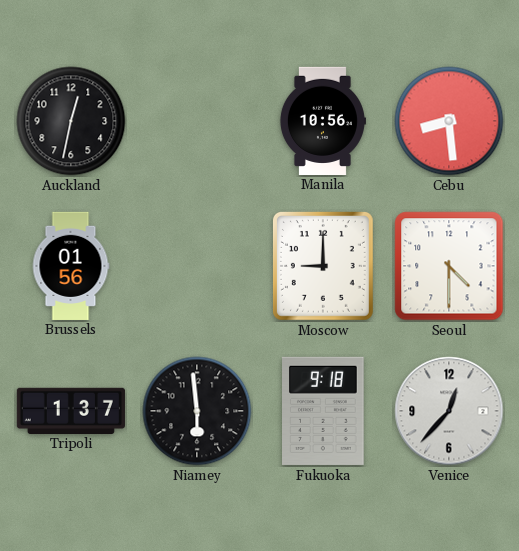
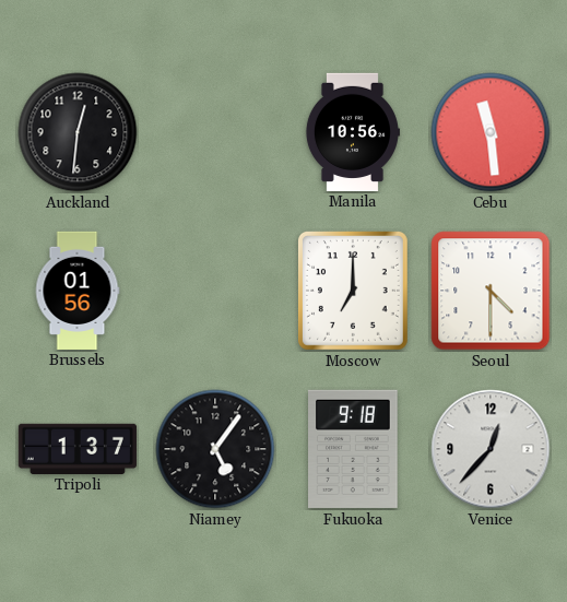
Auckland: 12:32 -> 12:31 (78, 132)
Cebu: 8:29 -> 11:29 (491, 132)
Moscow: 9:00 -> 7:00 (353, 291)
Niamey: 5:59 -> 5:06 (215, 449)
